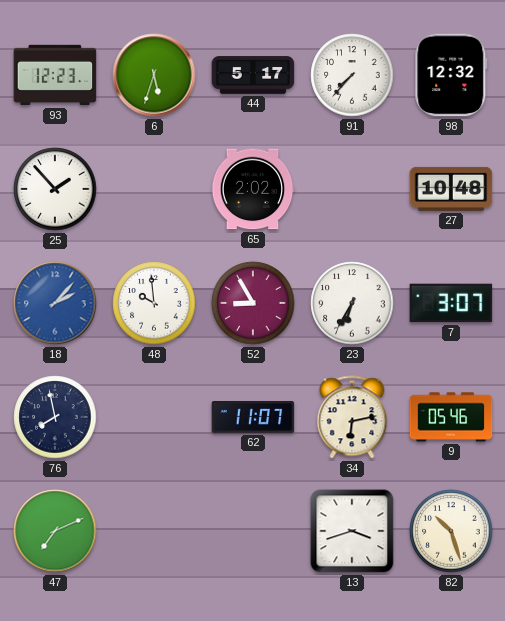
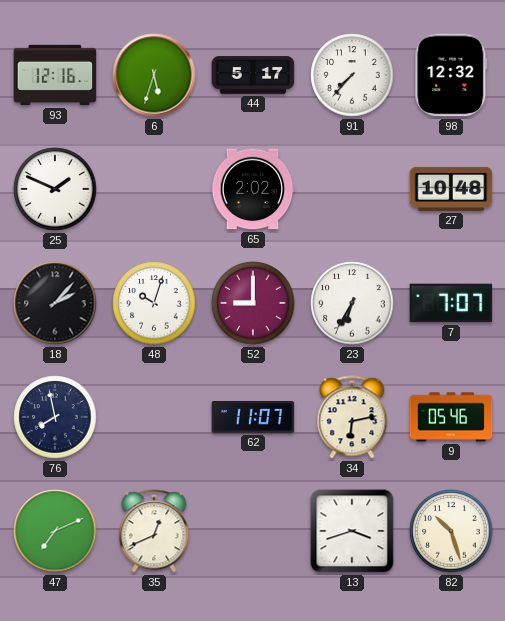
93: 12:23 -> 12:16 (55, 75)
25: 1:53 -> 1:49 (55, 189)
18 dial: blue -> black (55, 303)
48: 9:59 -> 10:03 (154, 303)
52: 8:55 -> 9:00 (253, 303)
7: 3:07 -> 7:07 (451, 303)
35: none -> 12:41 (154, 531)
